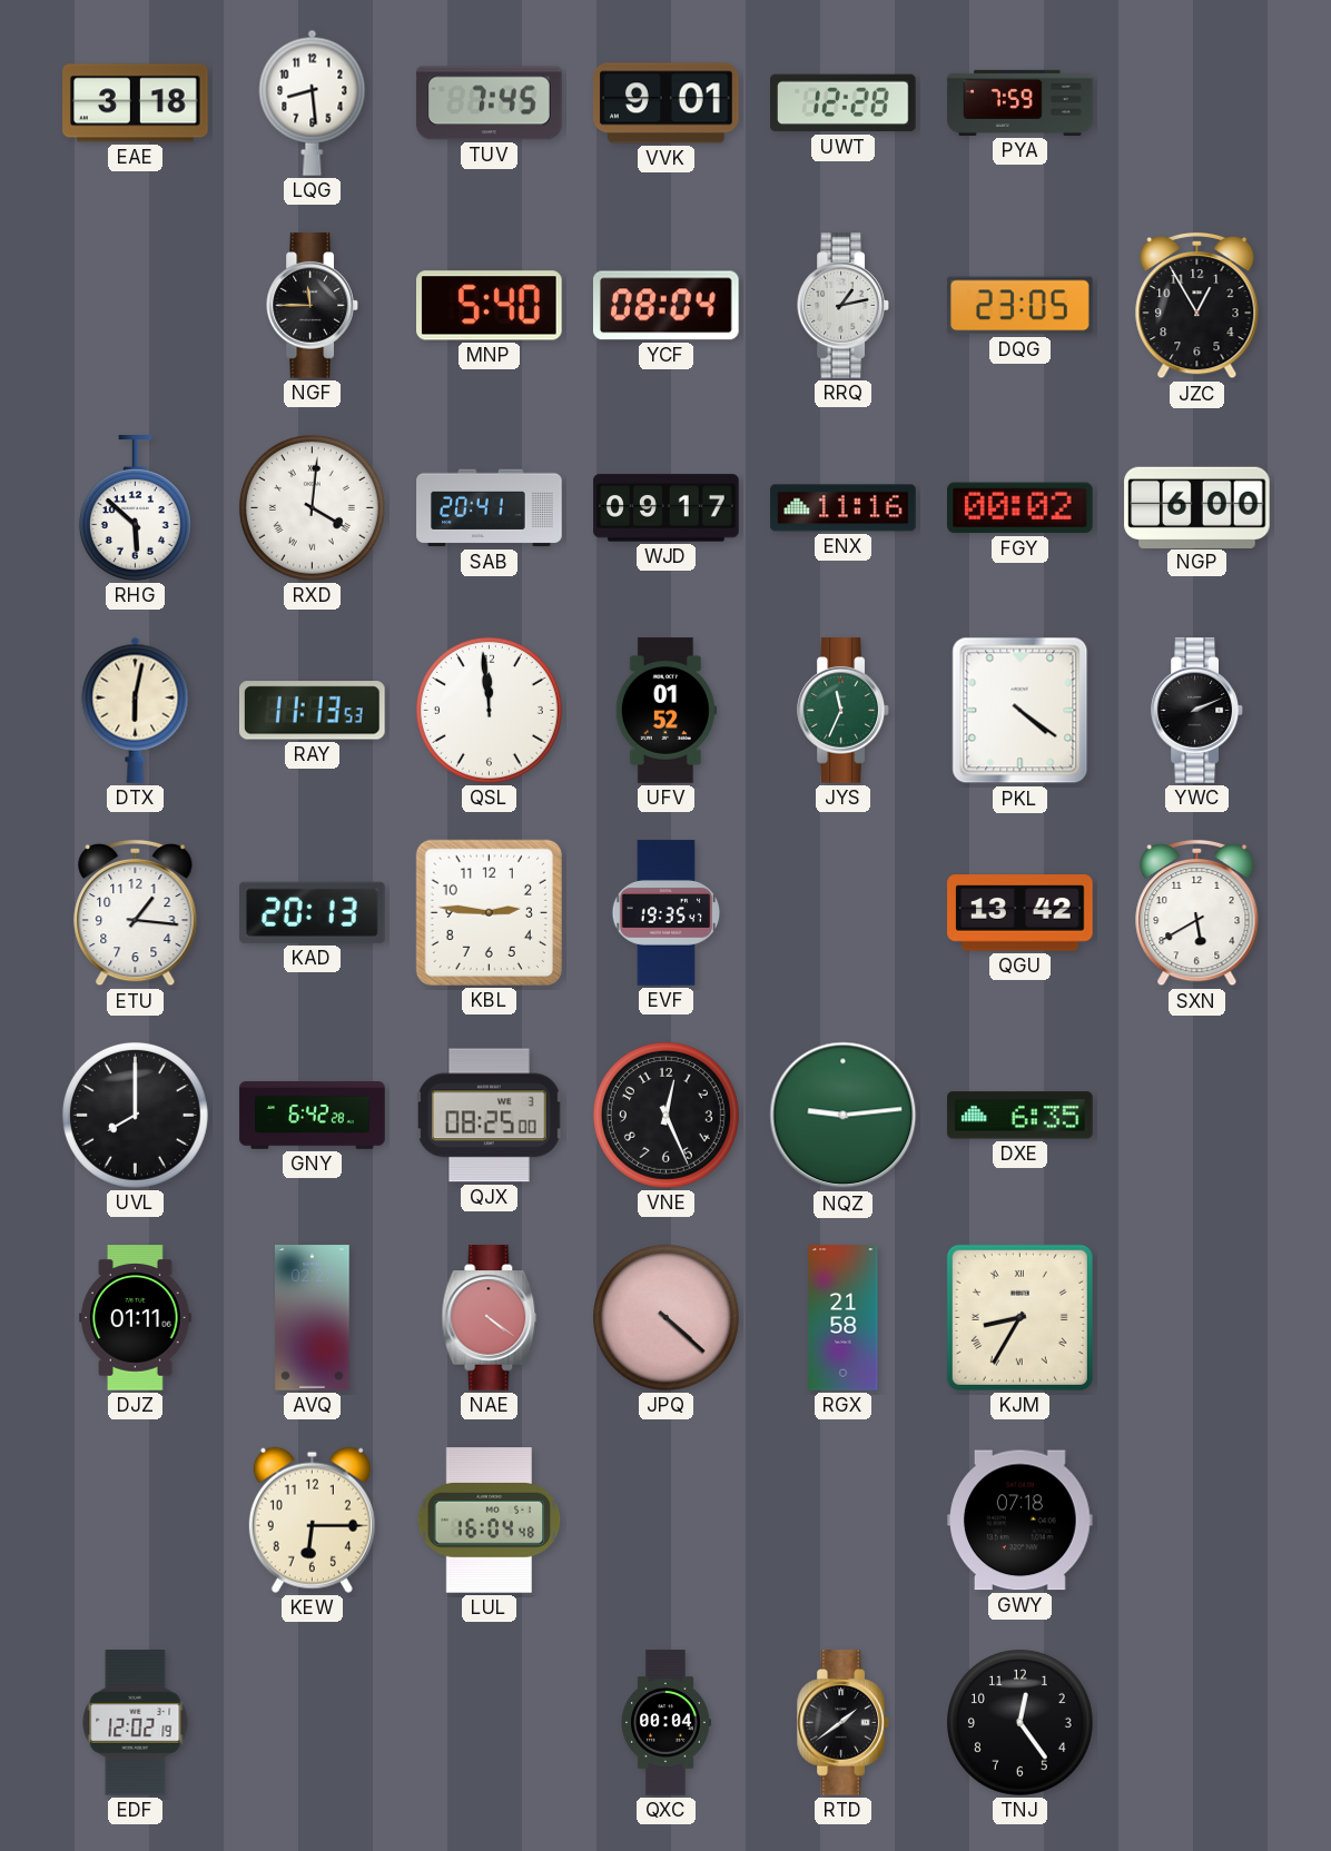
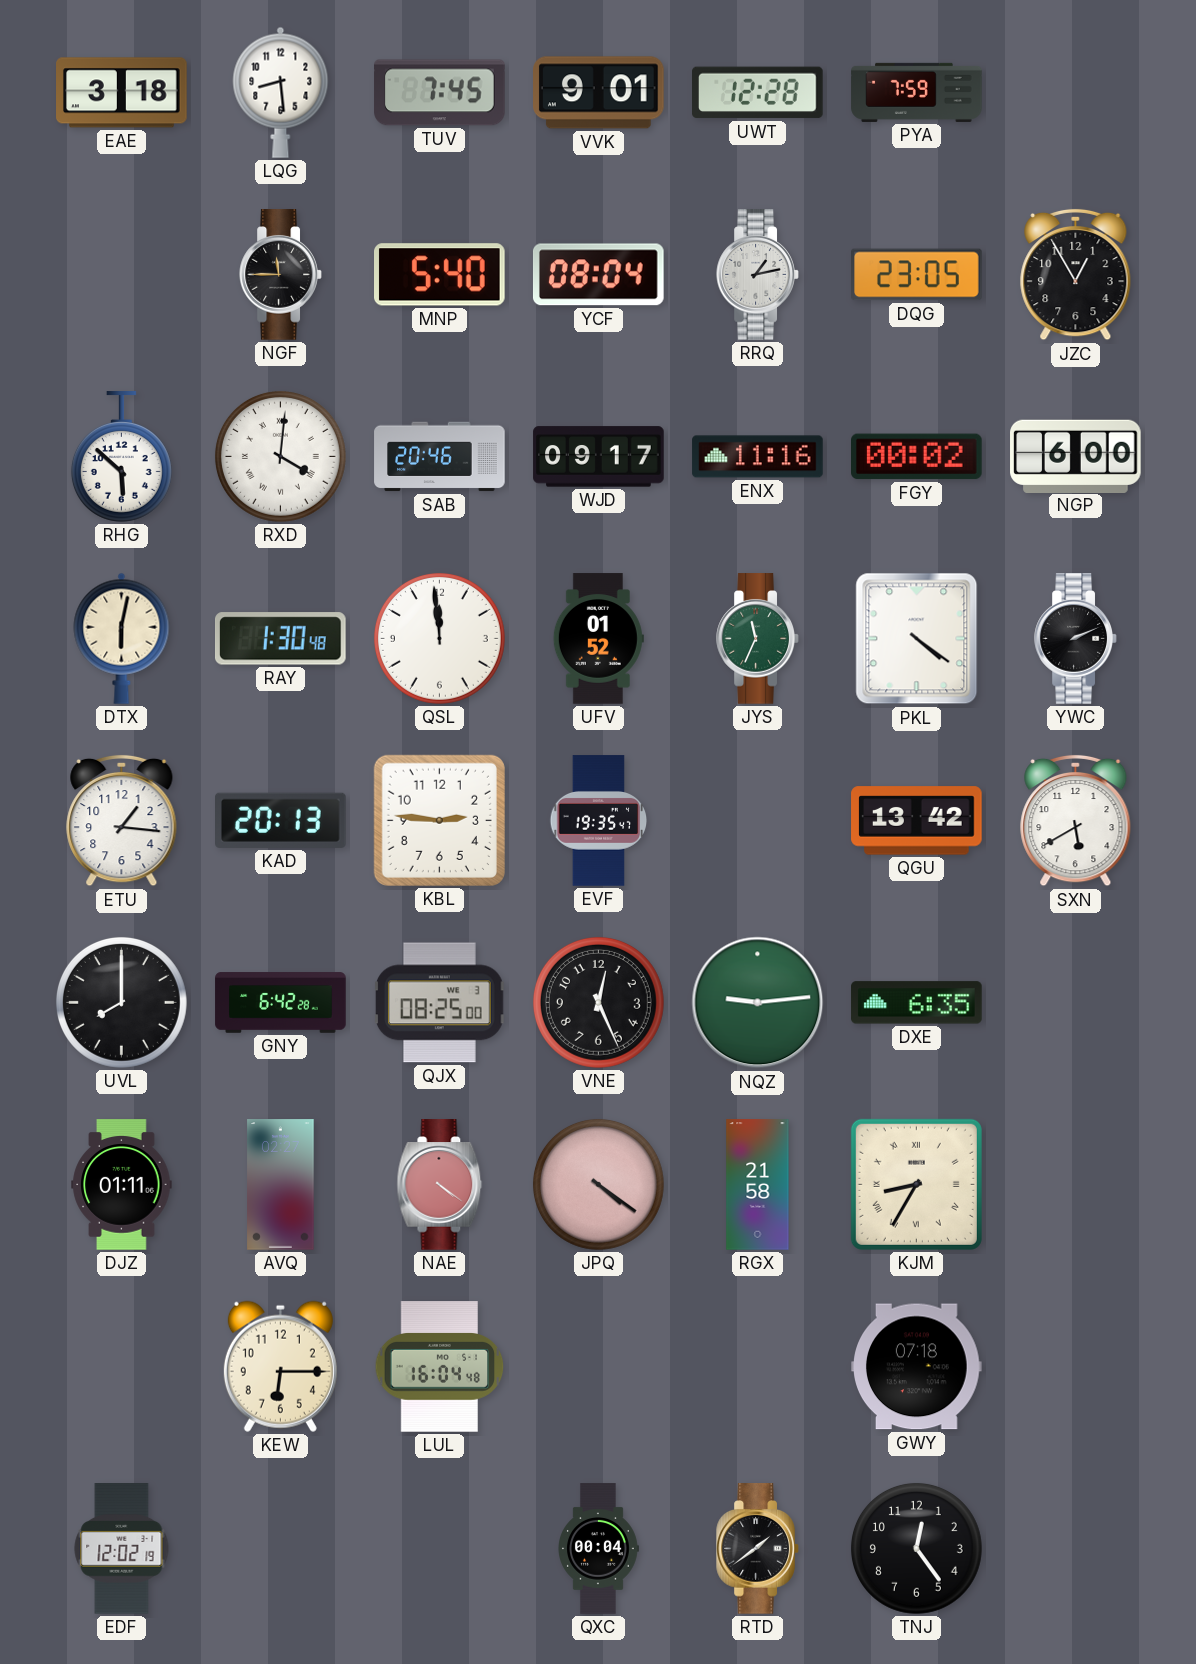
SAB: 20:41 -> 20:46 (440, 457)
RAY: 11:13 -> 1:30 (281, 639)
JPQ: 4:22 -> 4:21 (598, 1184)
